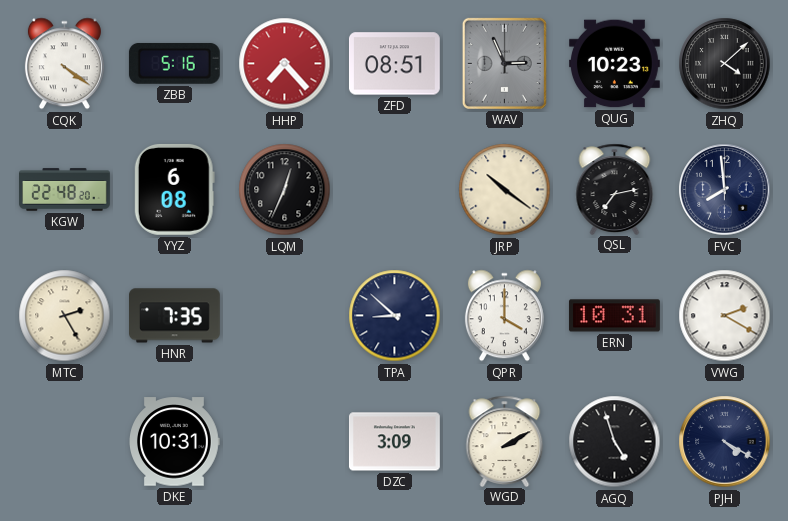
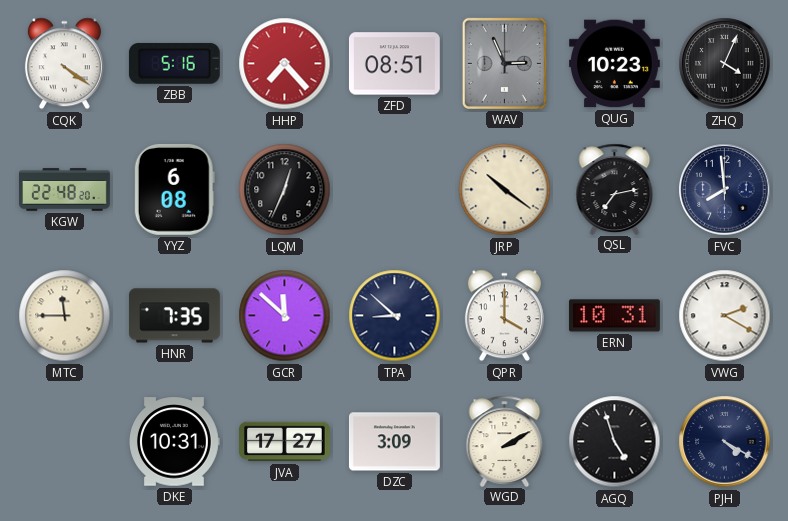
ZHQ: 4:08 -> 4:04 (725, 64)
MTC: 2:25 -> 11:45 (65, 316)
GCR: none -> 11:52 (285, 316)
JVA: none -> 17:27 (285, 442)
